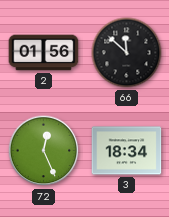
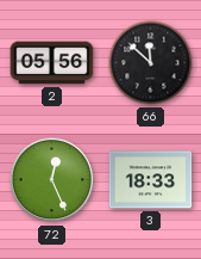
2: 01:56 -> 05:56 (52, 63)
3: 18:34 -> 18:33 (151, 180)
